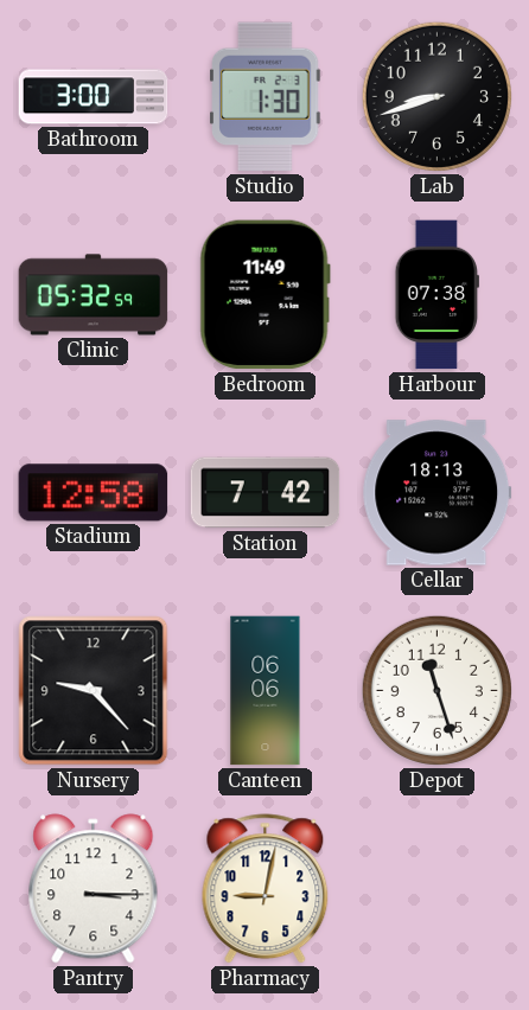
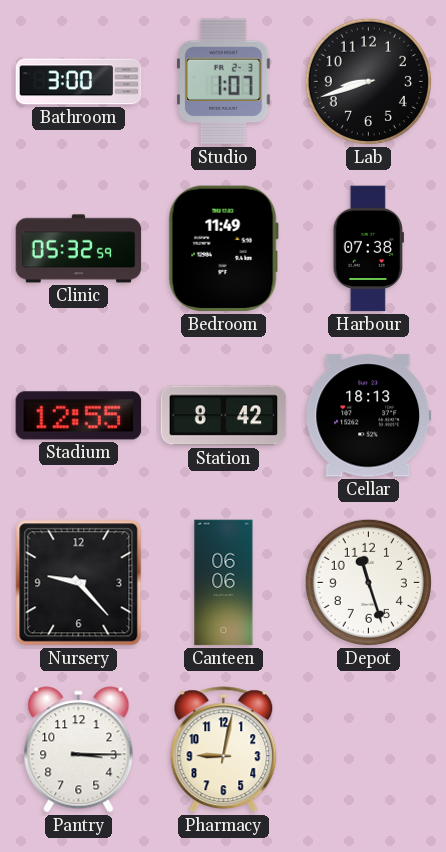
Studio: 1:30 -> 1:07 (224, 82)
Stadium: 12:58 -> 12:55 (79, 416)
Station: 7:42 -> 8:42 (224, 416)
